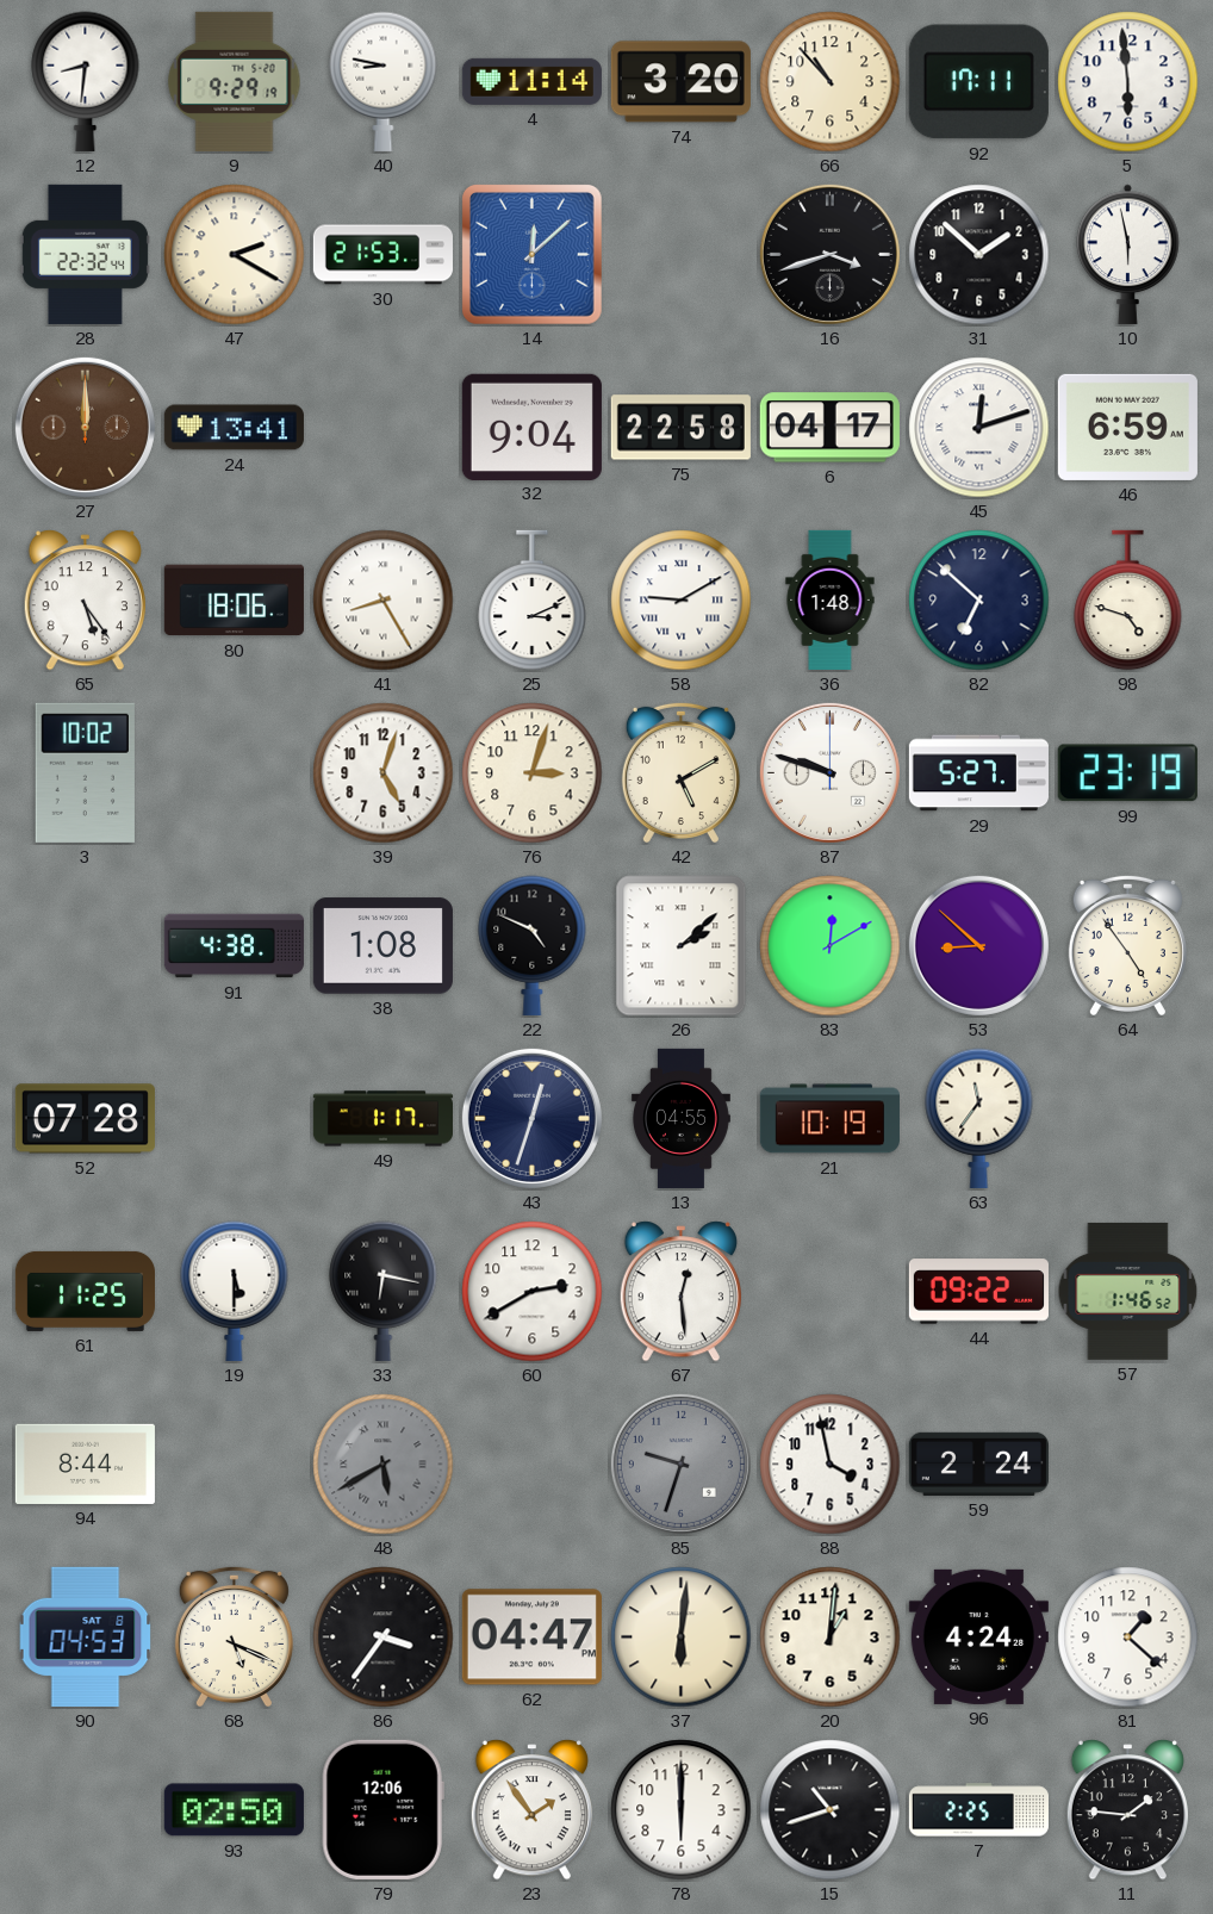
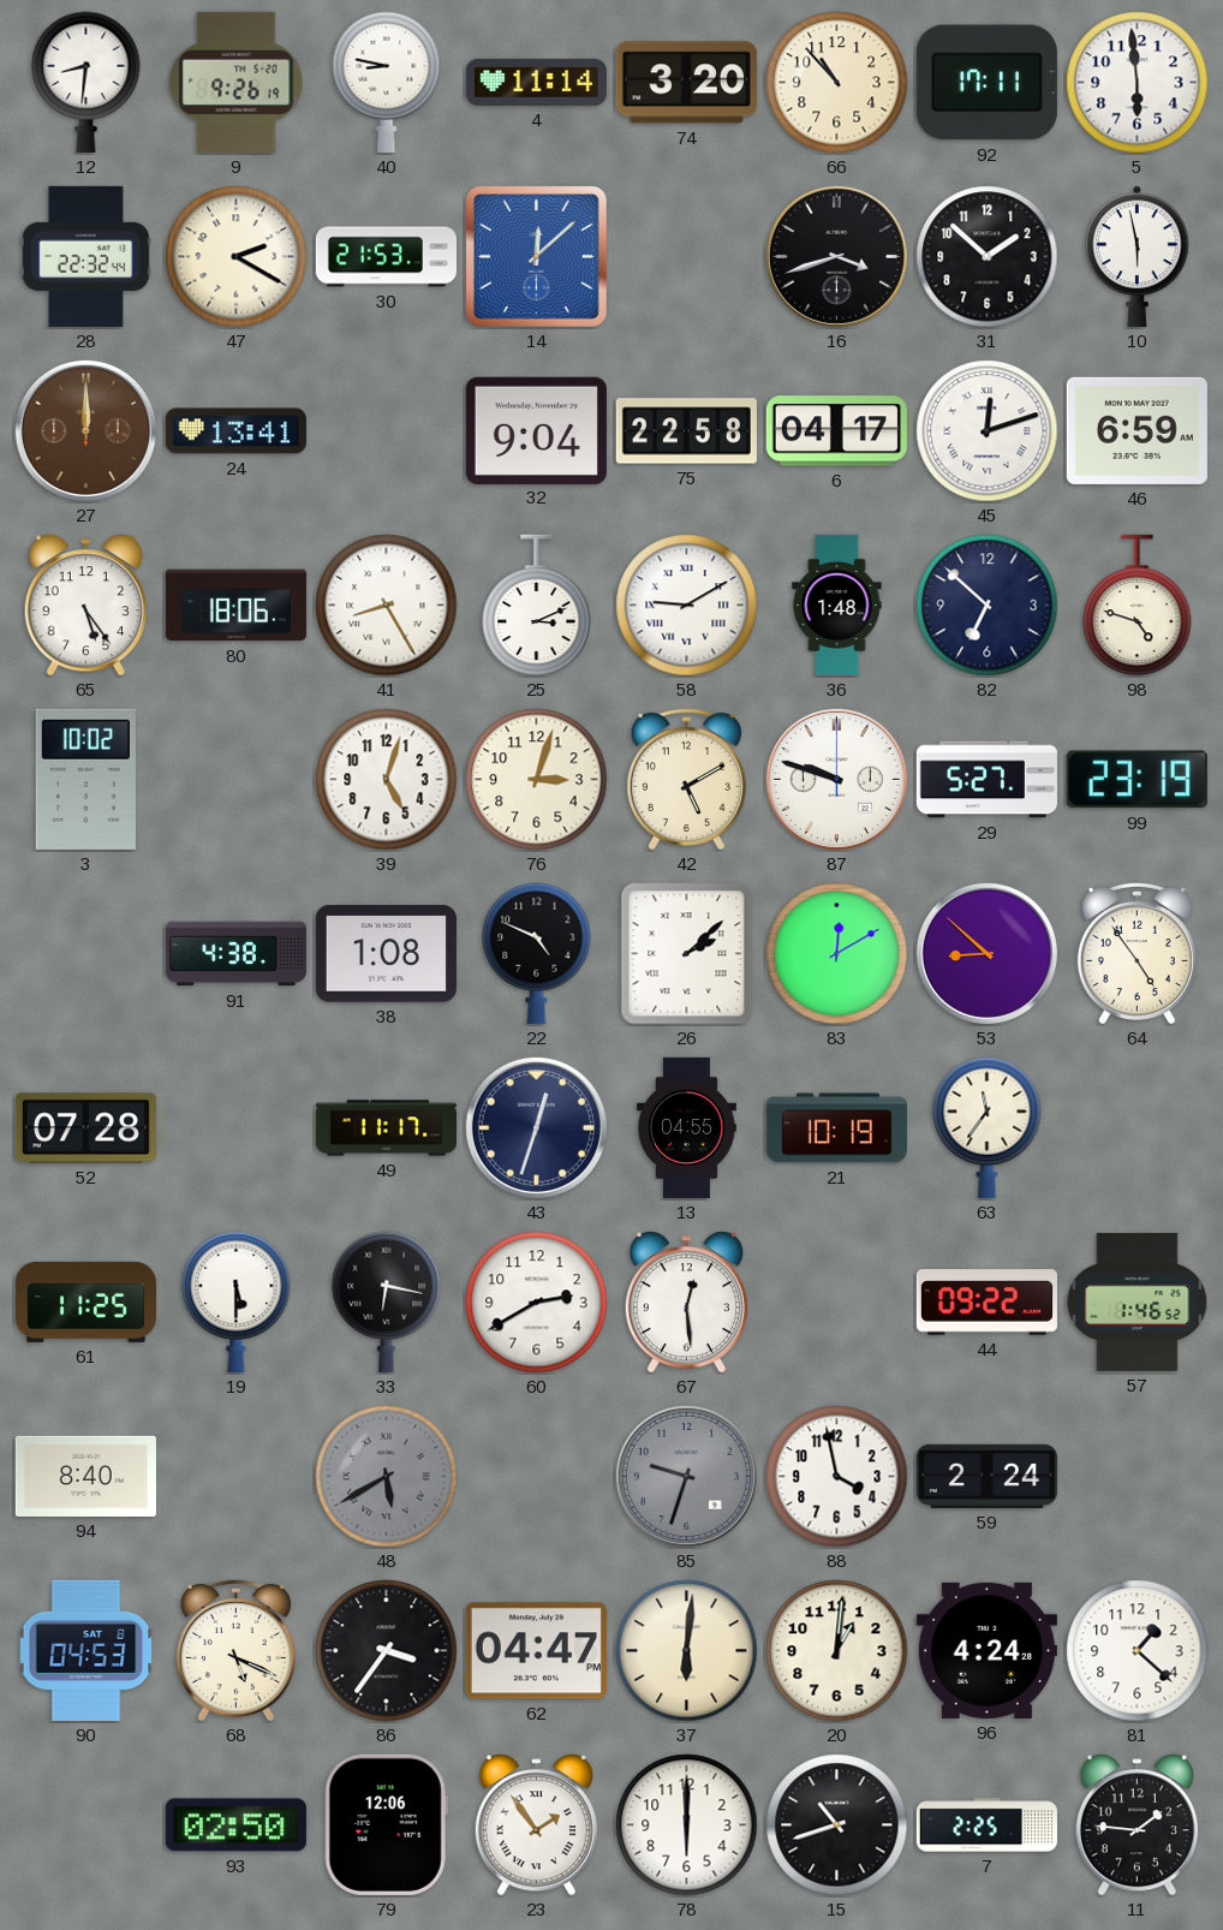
9: 9:29 -> 9:26 (237, 82)
49: 1:17 -> 11:17 (386, 1128)
94: 8:44 -> 8:40 (85, 1476)
